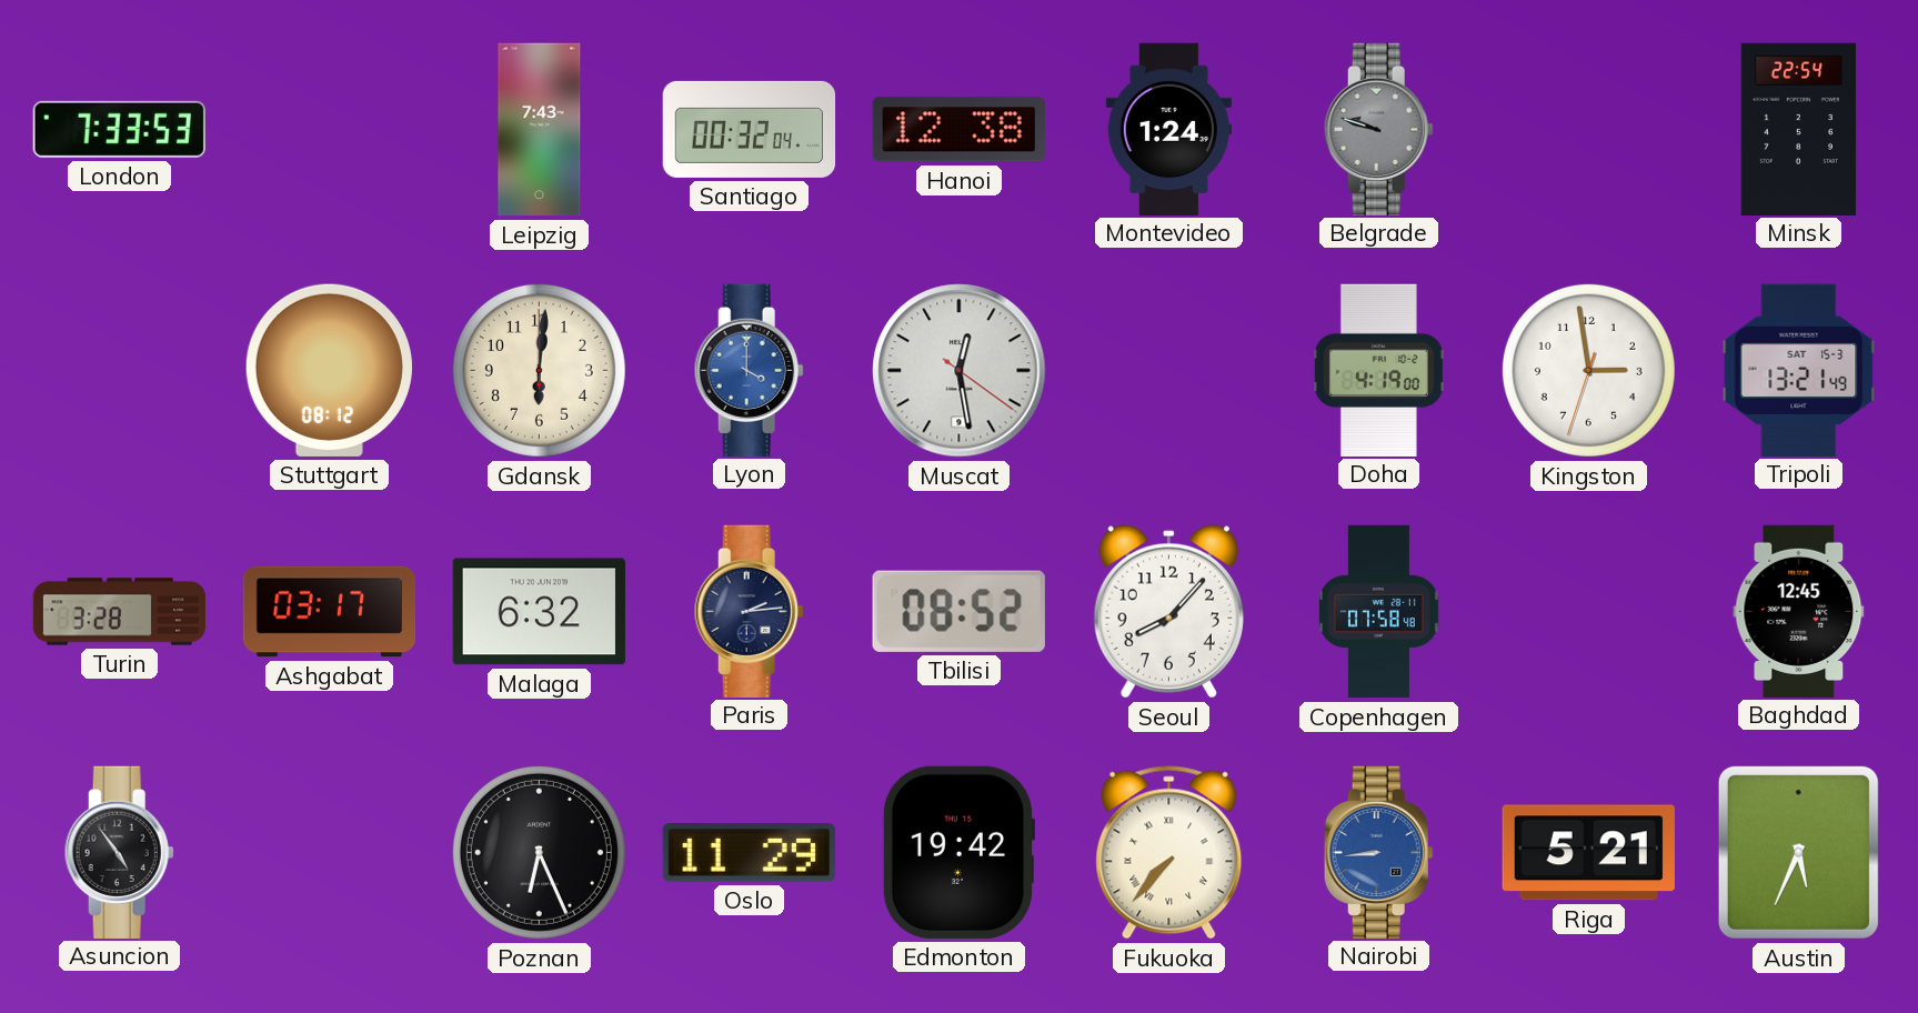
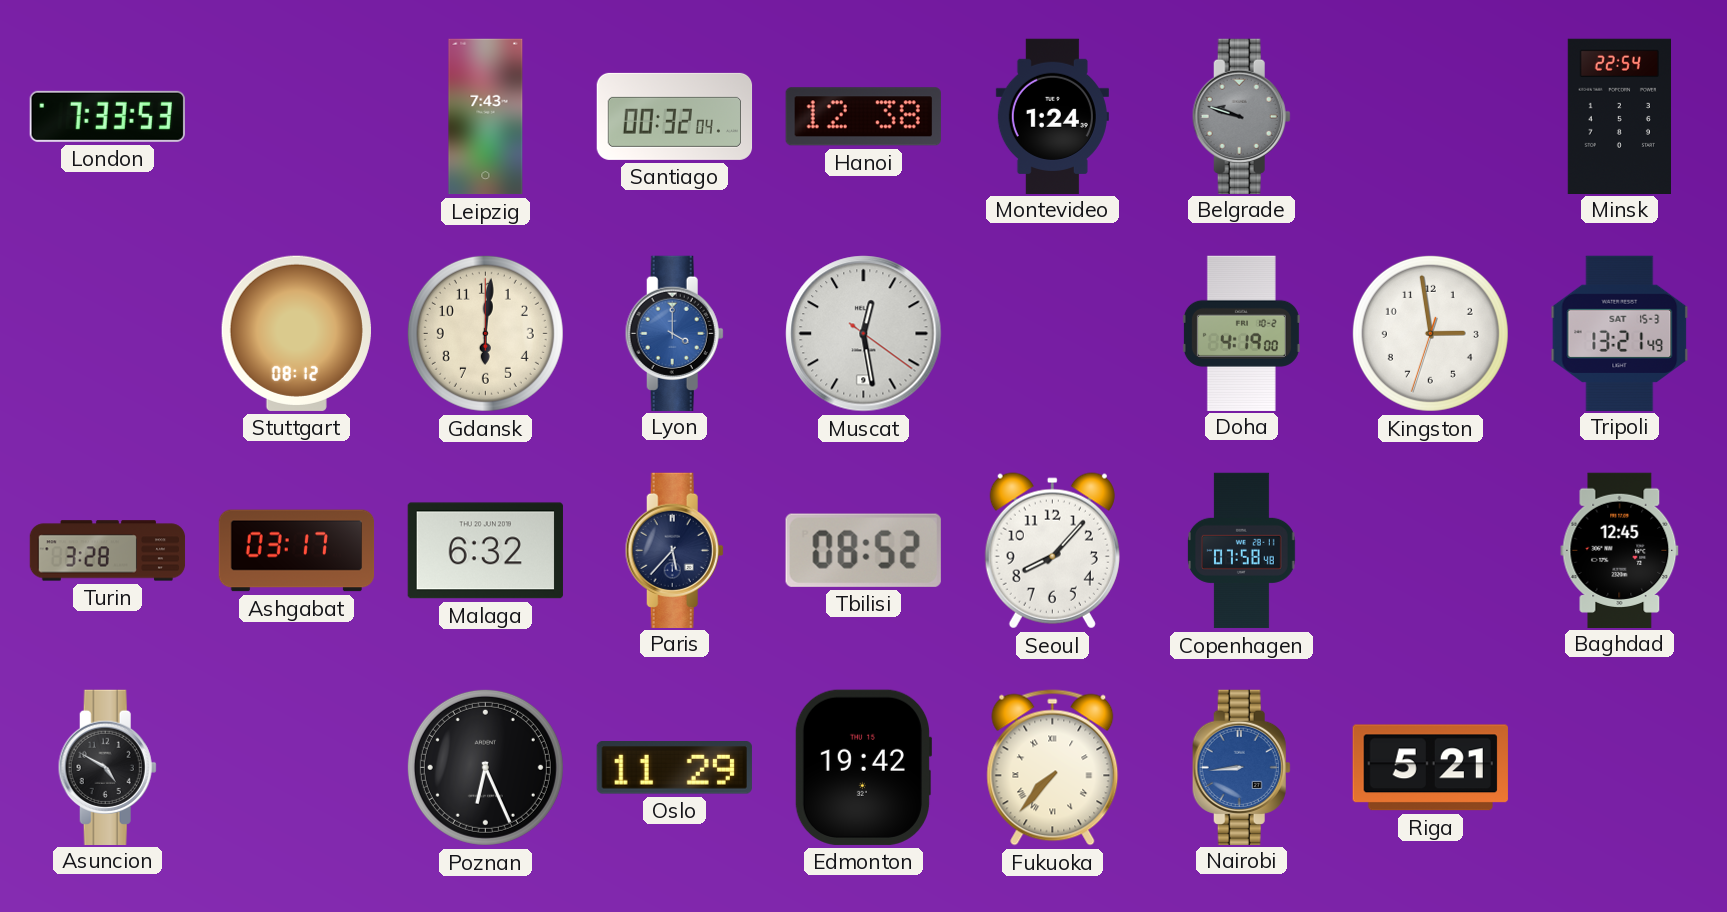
Paris: 2:14 -> 5:37 (674, 550)
Asuncion: 4:54 -> 4:50 (107, 767)
Austin: 5:34 -> none (1798, 852)
